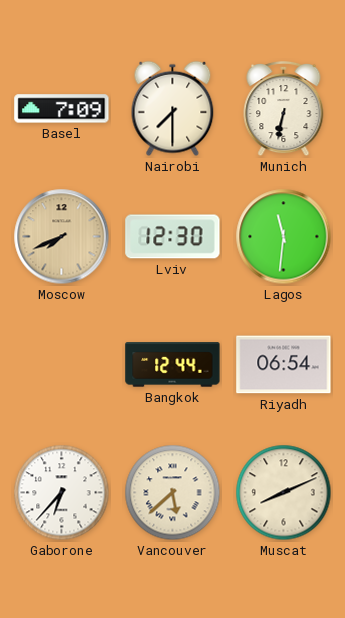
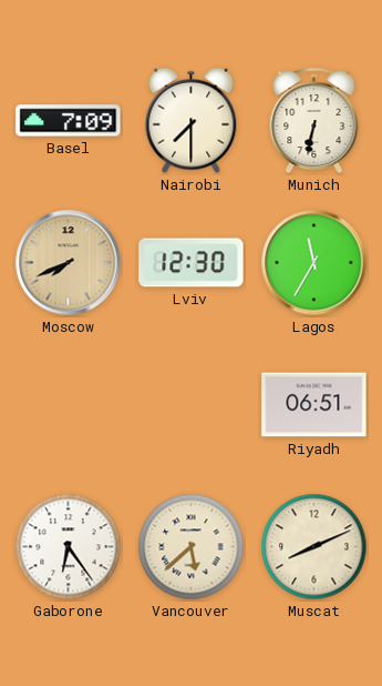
Lagos: 11:31 -> 11:35 (314, 263)
Bangkok: 12:44 -> none (173, 365)
Riyadh: 06:54 -> 06:51 (314, 405)
Gaborone: 6:37 -> 6:24 (69, 547)
